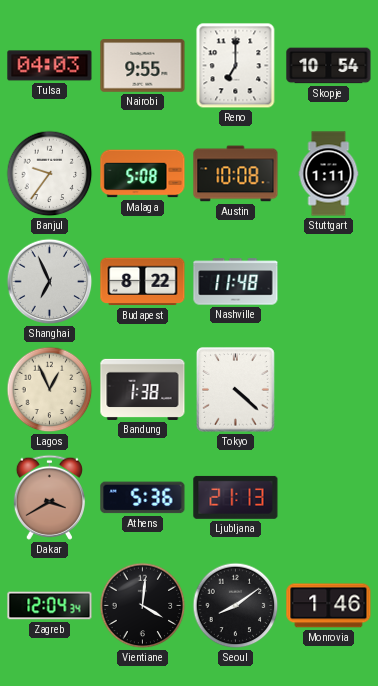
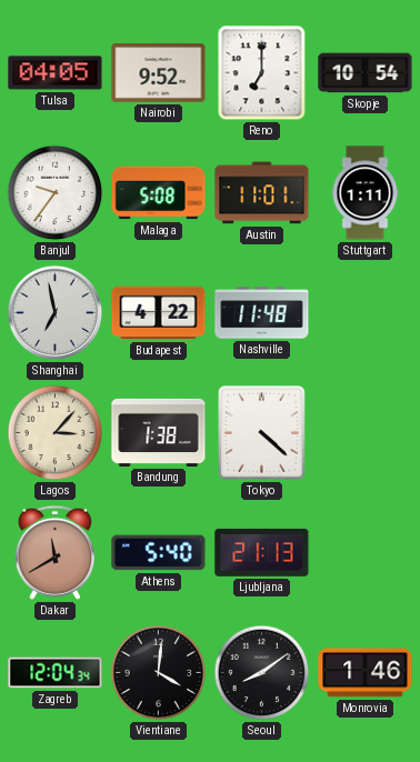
Tulsa: 04:03 -> 04:05 (56, 73)
Nairobi: 9:55 -> 9:52 (159, 73)
Austin: 10:08 -> 11:01 (262, 193)
Shanghai: 6:56 -> 6:58 (56, 313)
Budapest: 8:22 -> 4:22 (159, 313)
Lagos: 12:56 -> 3:07 (56, 433)
Dakar: 3:40 -> 11:40 (54, 552)
Athens: 5:36 -> 5:40 (159, 553)
